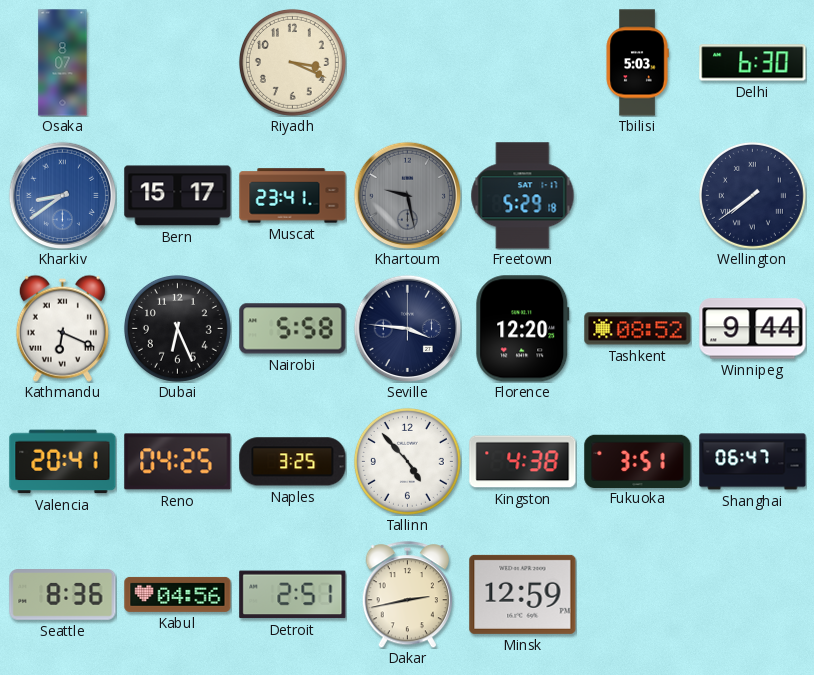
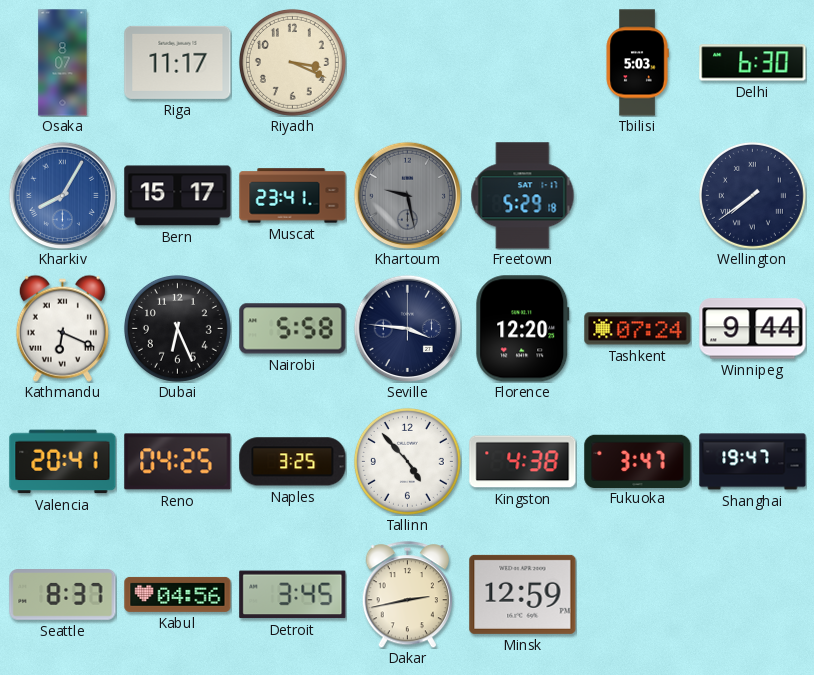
Riga: none -> 11:17 (178, 62)
Kharkiv: 8:39 -> 8:05 (62, 195)
Tashkent: 08:52 -> 07:24 (638, 329)
Fukuoka: 3:51 -> 3:47 (638, 461)
Shanghai: 06:47 -> 19:47 (753, 462)
Seattle: 8:36 -> 8:37 (63, 595)
Detroit: 2:51 -> 3:45 (293, 595)
